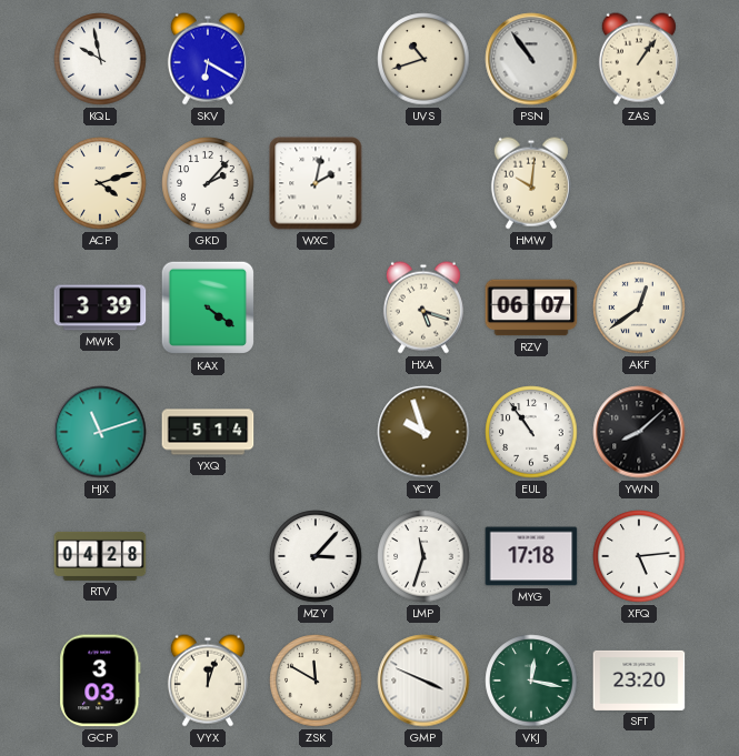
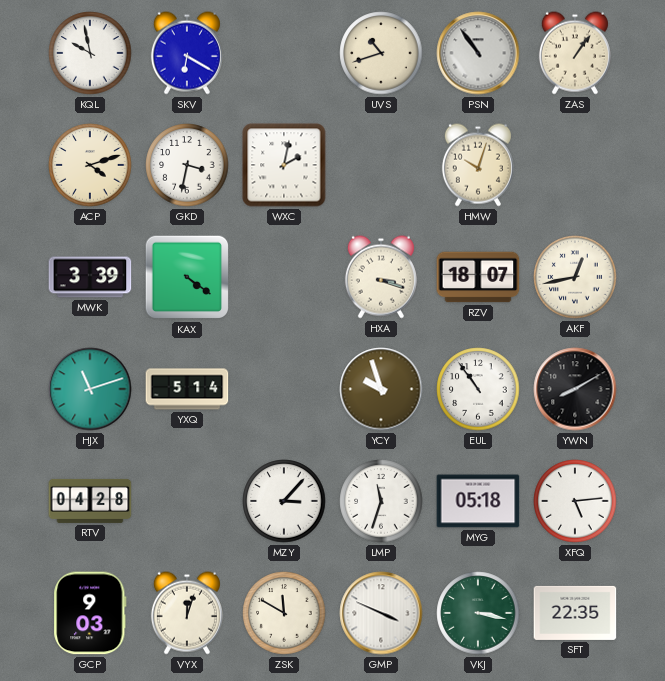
GKD: 2:07 -> 3:32 (187, 165)
HMW: 10:01 -> 10:03 (478, 165)
HXA: 5:18 -> 3:18 (381, 277)
RZV: 06:07 -> 18:07 (478, 277)
AKF: 12:39 -> 12:43 (575, 277)
YWN: 8:08 -> 8:10 (575, 389)
MYG: 17:18 -> 05:18 (478, 501)
GCP: 3:03 -> 9:03 (90, 613)
VKJ: 12:17 -> 3:17 (478, 613)
SFT: 23:20 -> 22:35 (575, 613)
